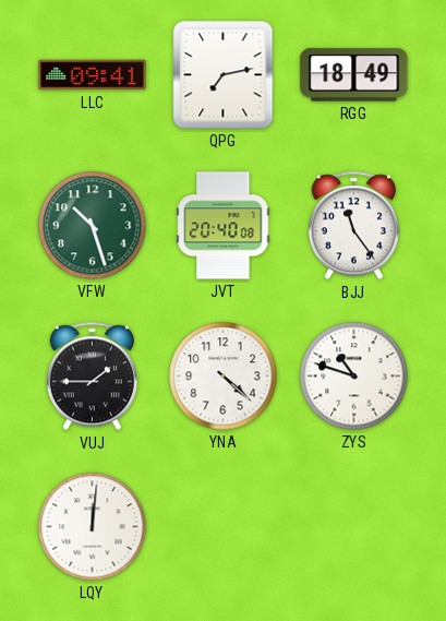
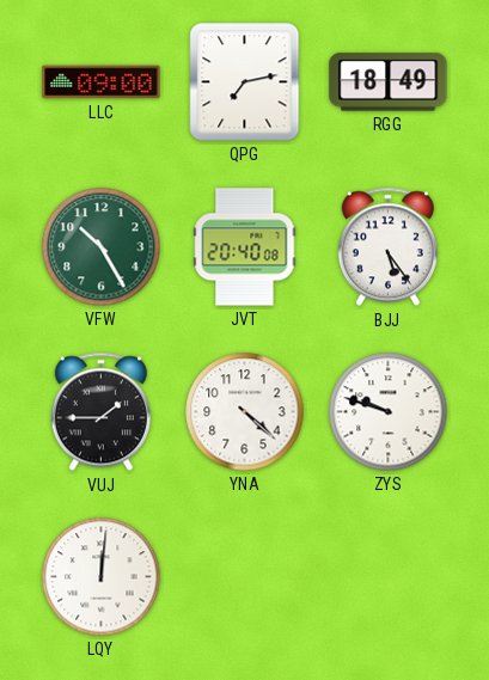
LLC: 09:41 -> 09:00 (102, 82)
VFW: 10:27 -> 10:25 (102, 247)
BJJ: 11:24 -> 5:24 (387, 247)
ZYS: 10:48 -> 9:48 (389, 412)
